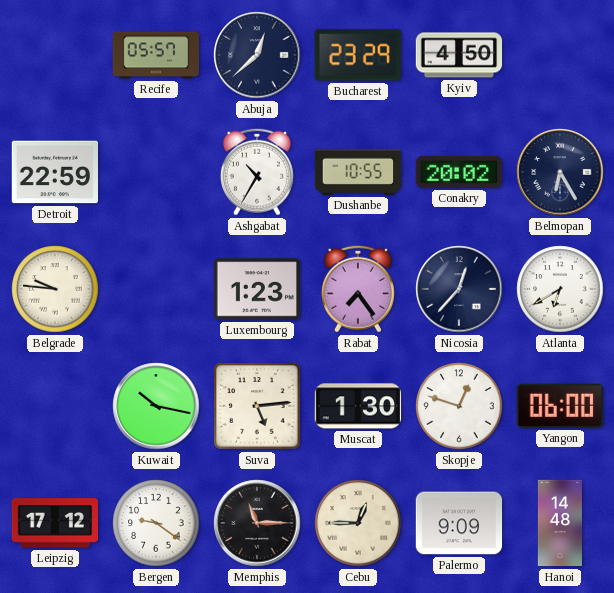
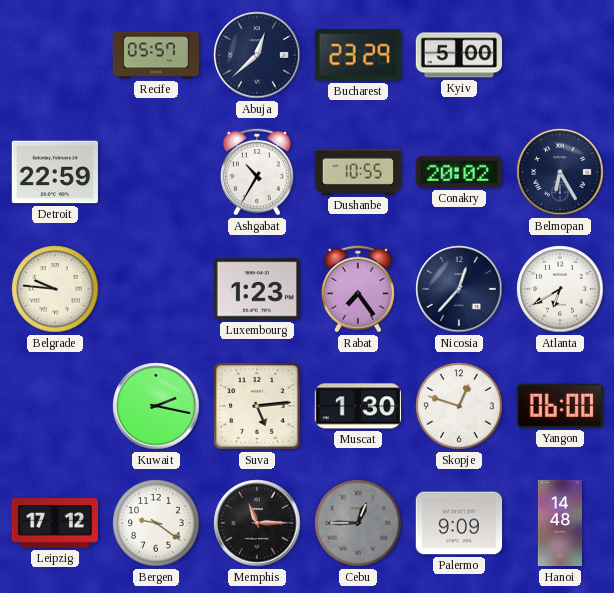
Kyiv: 4:50 -> 5:00 (459, 55)
Kuwait: 10:17 -> 2:17 (156, 406)
Cebu dial: cream -> grey (358, 523)
